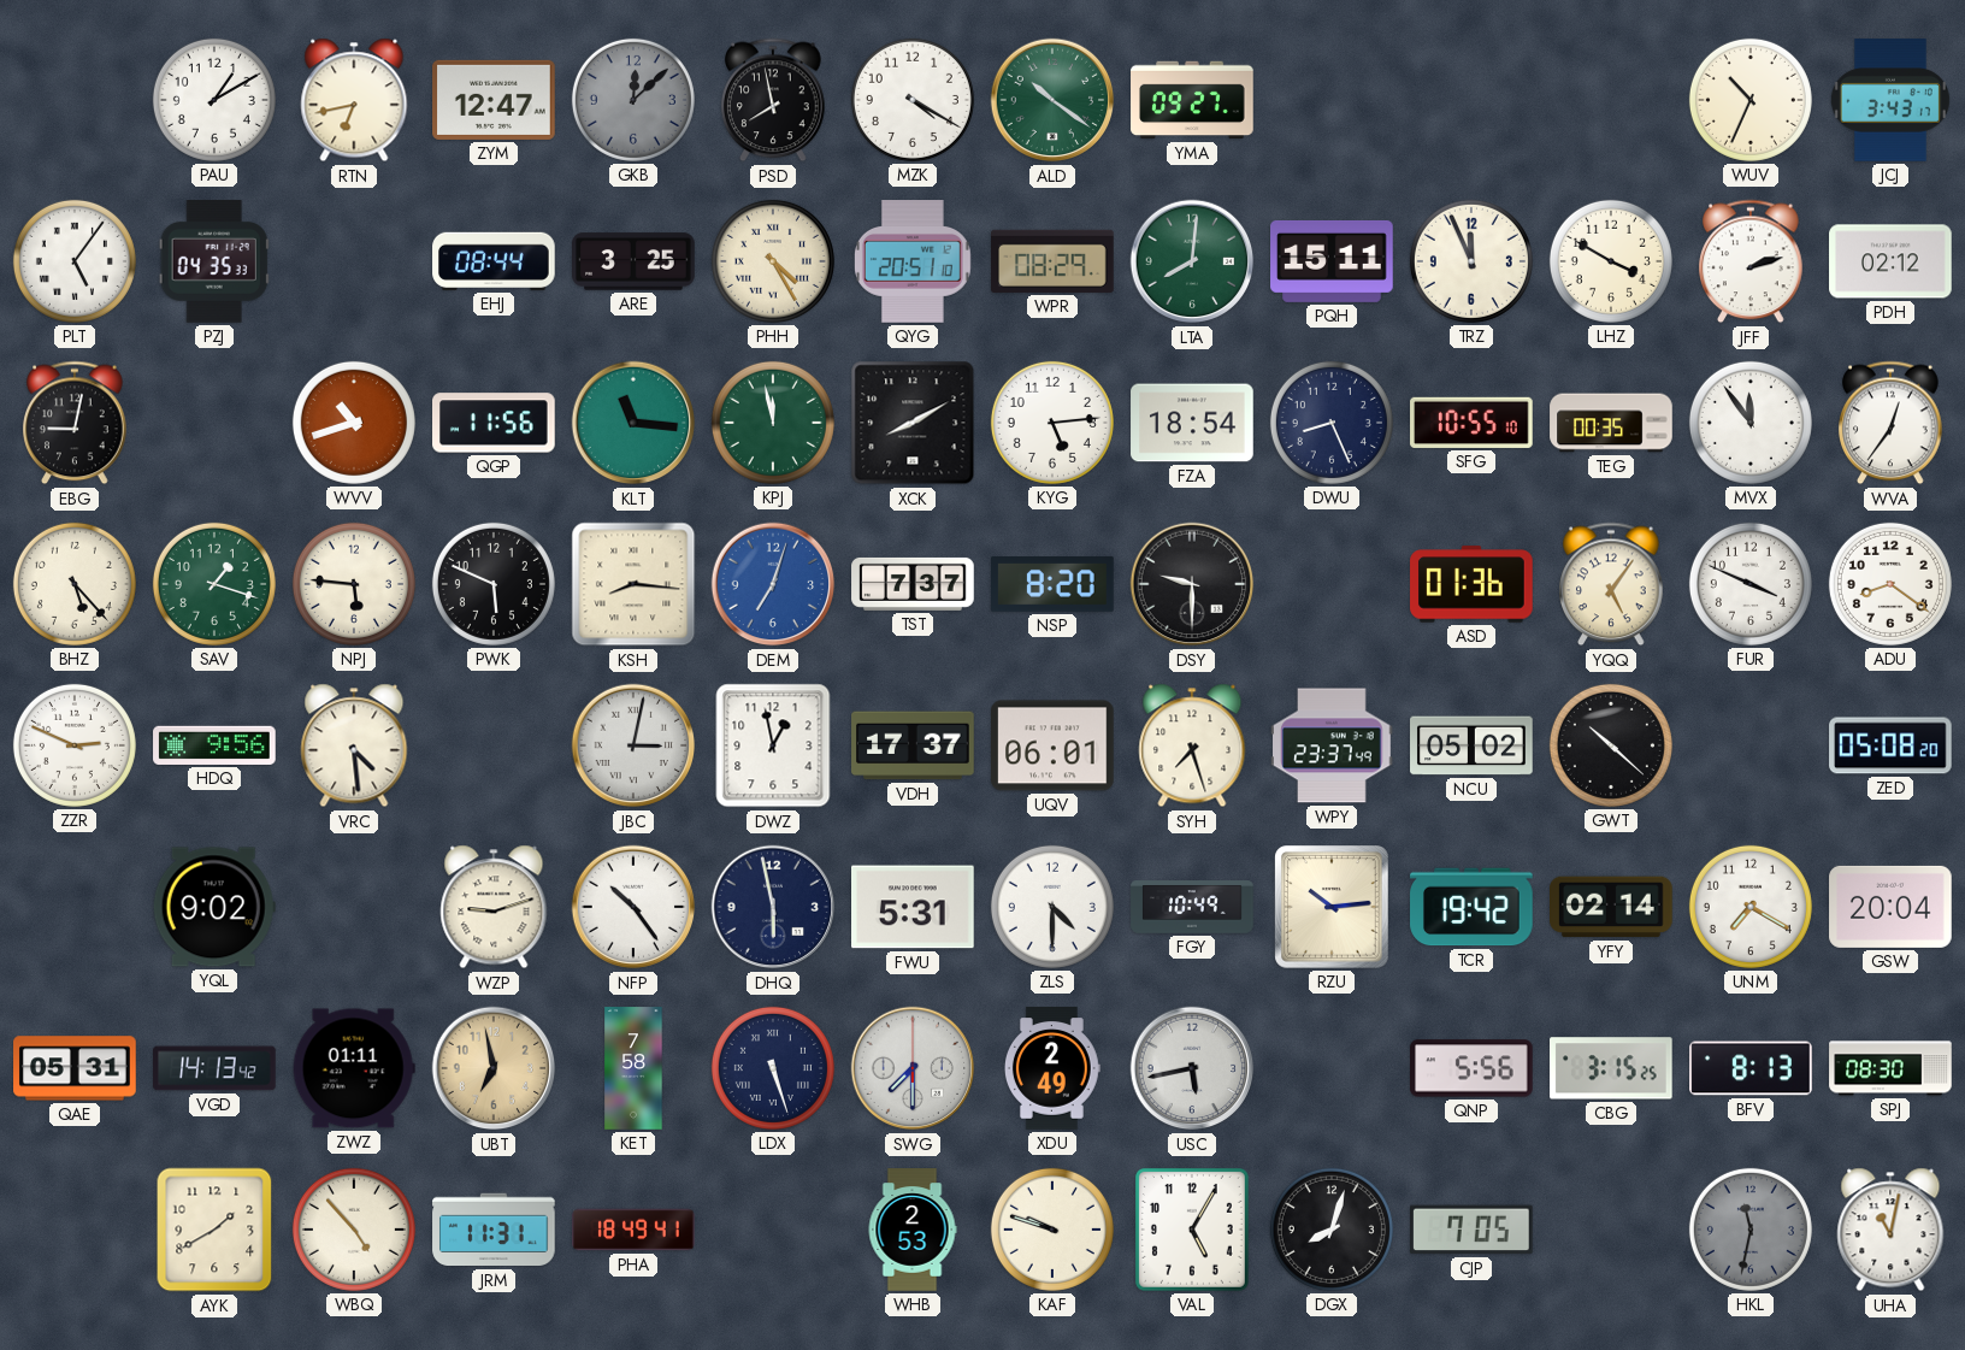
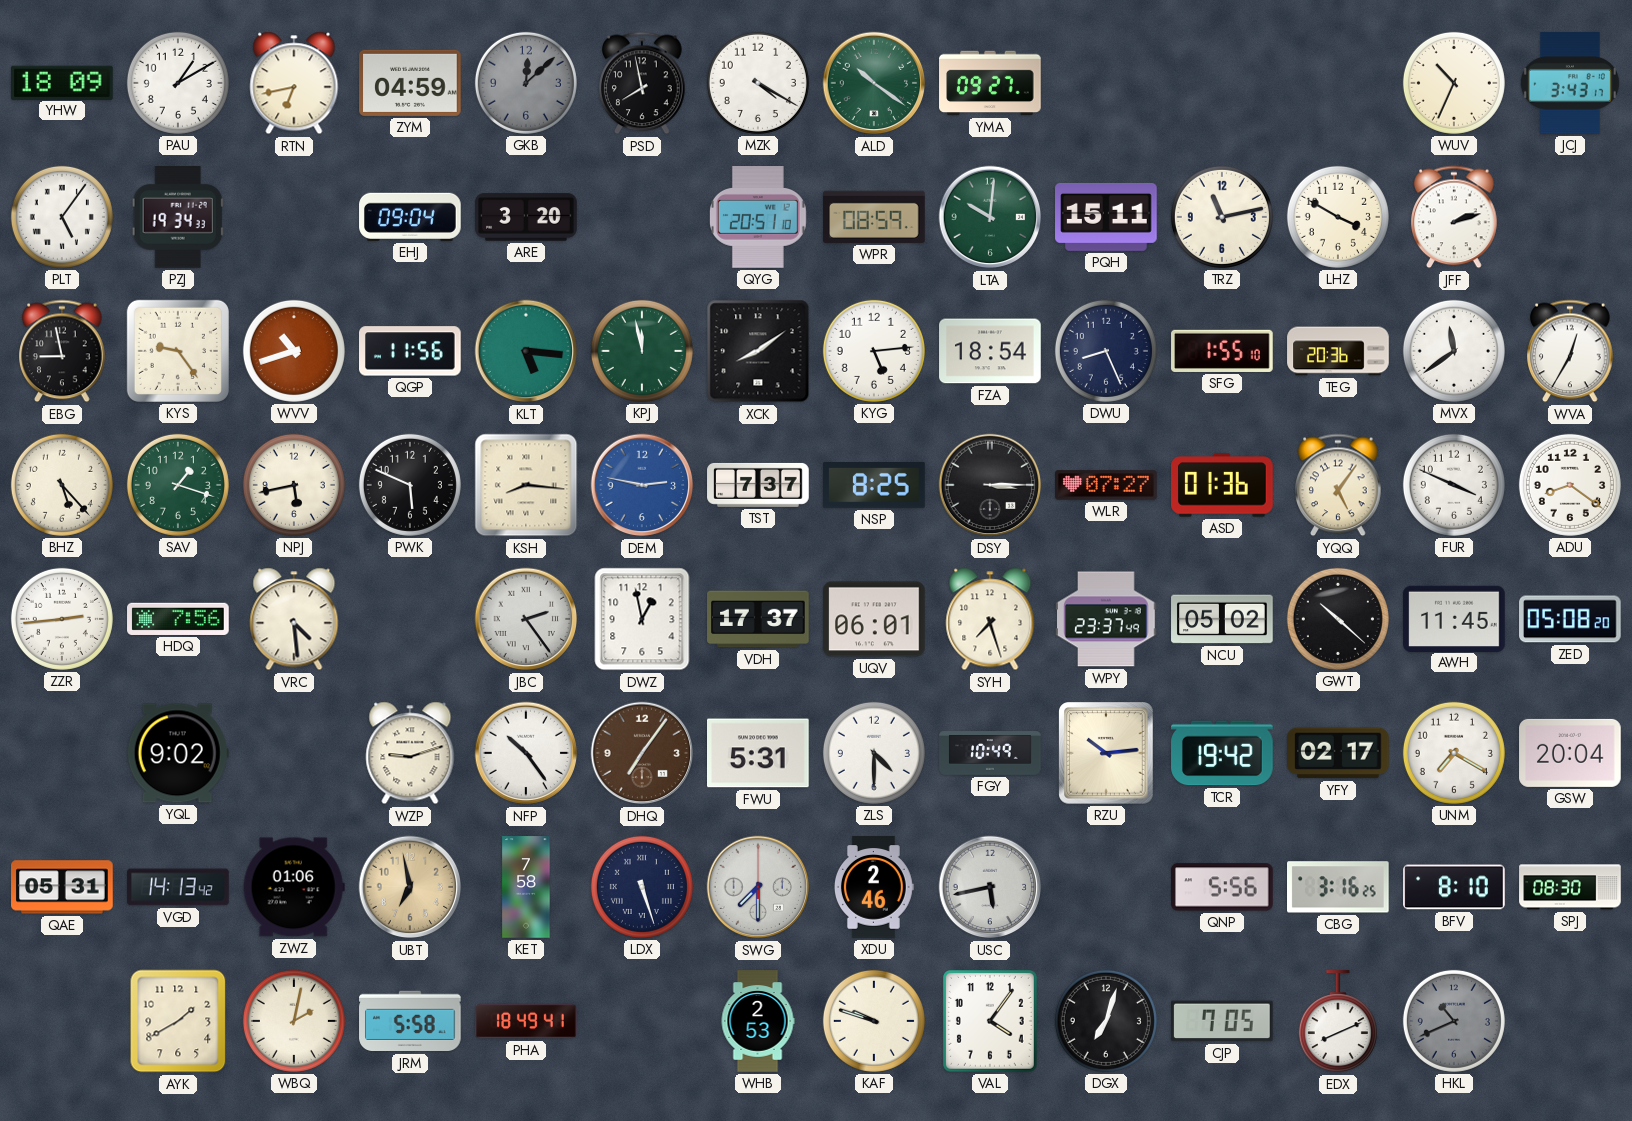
YHW: none -> 18:09 (63, 82)
ZYM: 12:47 -> 04:59 (410, 83)
PZJ: 04:35 -> 19:34 (178, 217)
EHJ: 08:44 -> 09:04 (410, 217)
ARE: 3:25 -> 3:20 (526, 217)
PHH: 4:25 -> none (773, 261)
WPR: 08:29 -> 08:59 (874, 217)
LTA: 8:01 -> 10:01 (990, 217)
TRZ: 11:56 -> 11:13 (1222, 217)
PDH: 02:12 -> none (1890, 261)
EBG: 9:02 -> 8:58 (62, 351)
KYS: none -> 9:24 (178, 351)
KLT: 11:16 -> 5:16 (526, 351)
XCK: 8:10 -> 8:09 (758, 351)
SFG: 10:55 -> 1:55 (1222, 351)
TEG: 00:35 -> 20:36 (1338, 351)
MVX: 11:54 -> 11:39 (1454, 351)
WVA: 12:36 -> 12:35 (1570, 351)
NPJ: 5:46 -> 5:43 (294, 485)
DEM: 7:03 -> 2:47 (642, 485)
NSP: 8:20 -> 8:25 (874, 486)
DSY: 9:30 -> 3:15 (990, 485)
WLR: none -> 07:27 (1106, 485)
ZZR: 2:49 -> 2:44 (62, 619)
HDQ: 9:56 -> 7:56 (178, 619)
JBC: 3:02 -> 2:24 (526, 619)
AWH: none -> 11:45 (1454, 618)
DHQ: 5:58 -> 7:06 (642, 753)
DHQ dial: navy -> brown (642, 753)
YFY: 02:14 -> 02:17 (1338, 753)
ZWZ: 01:11 -> 01:06 (294, 887)
XDU: 2:49 -> 2:46 (874, 887)
CBG: 3:15 -> 3:16 (1339, 887)
BFV: 8:13 -> 8:10 (1454, 887)
WBQ: 4:53 -> 2:02 (294, 1021)
JRM: 11:31 -> 5:58 (410, 1021)
VAL: 5:05 -> 4:06 (990, 1021)
DGX: 8:03 -> 7:03 (1106, 1021)
EDX: none -> 8:11 (1338, 1022)
HKL: 11:32 -> 10:41 (1454, 1021)
UHA: 11:02 -> none (1890, 1230)
